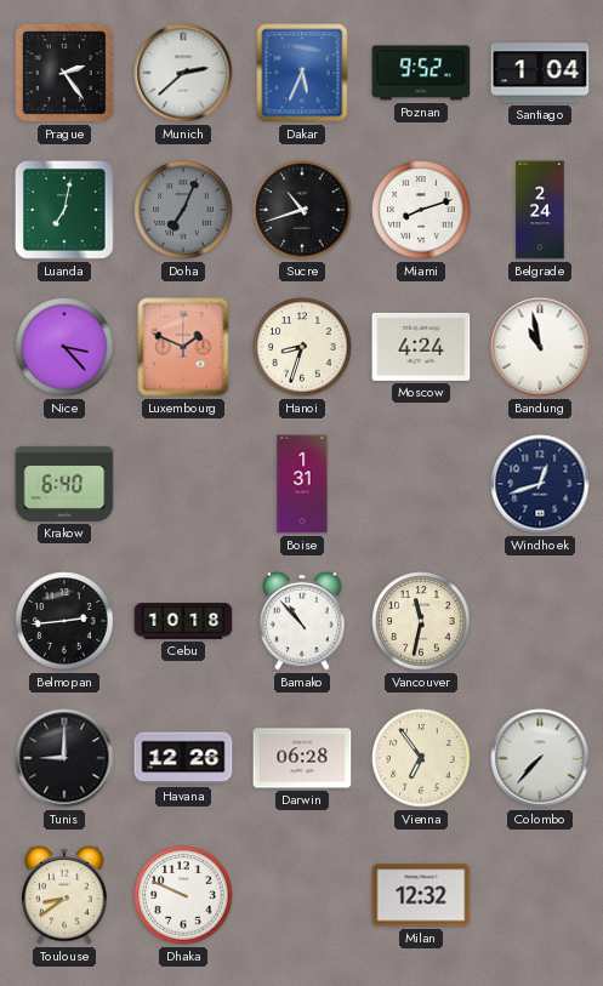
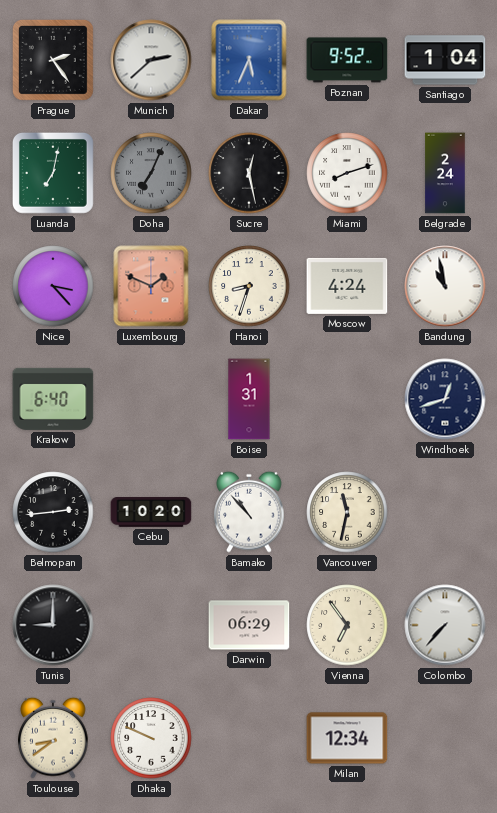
Sucre: 10:42 -> 12:28 (249, 173)
Cebu: 10:18 -> 10:20 (151, 512)
Havana: 12:26 -> none (183, 758)
Darwin: 06:28 -> 06:29 (249, 625)
Milan: 12:32 -> 12:34 (347, 738)
